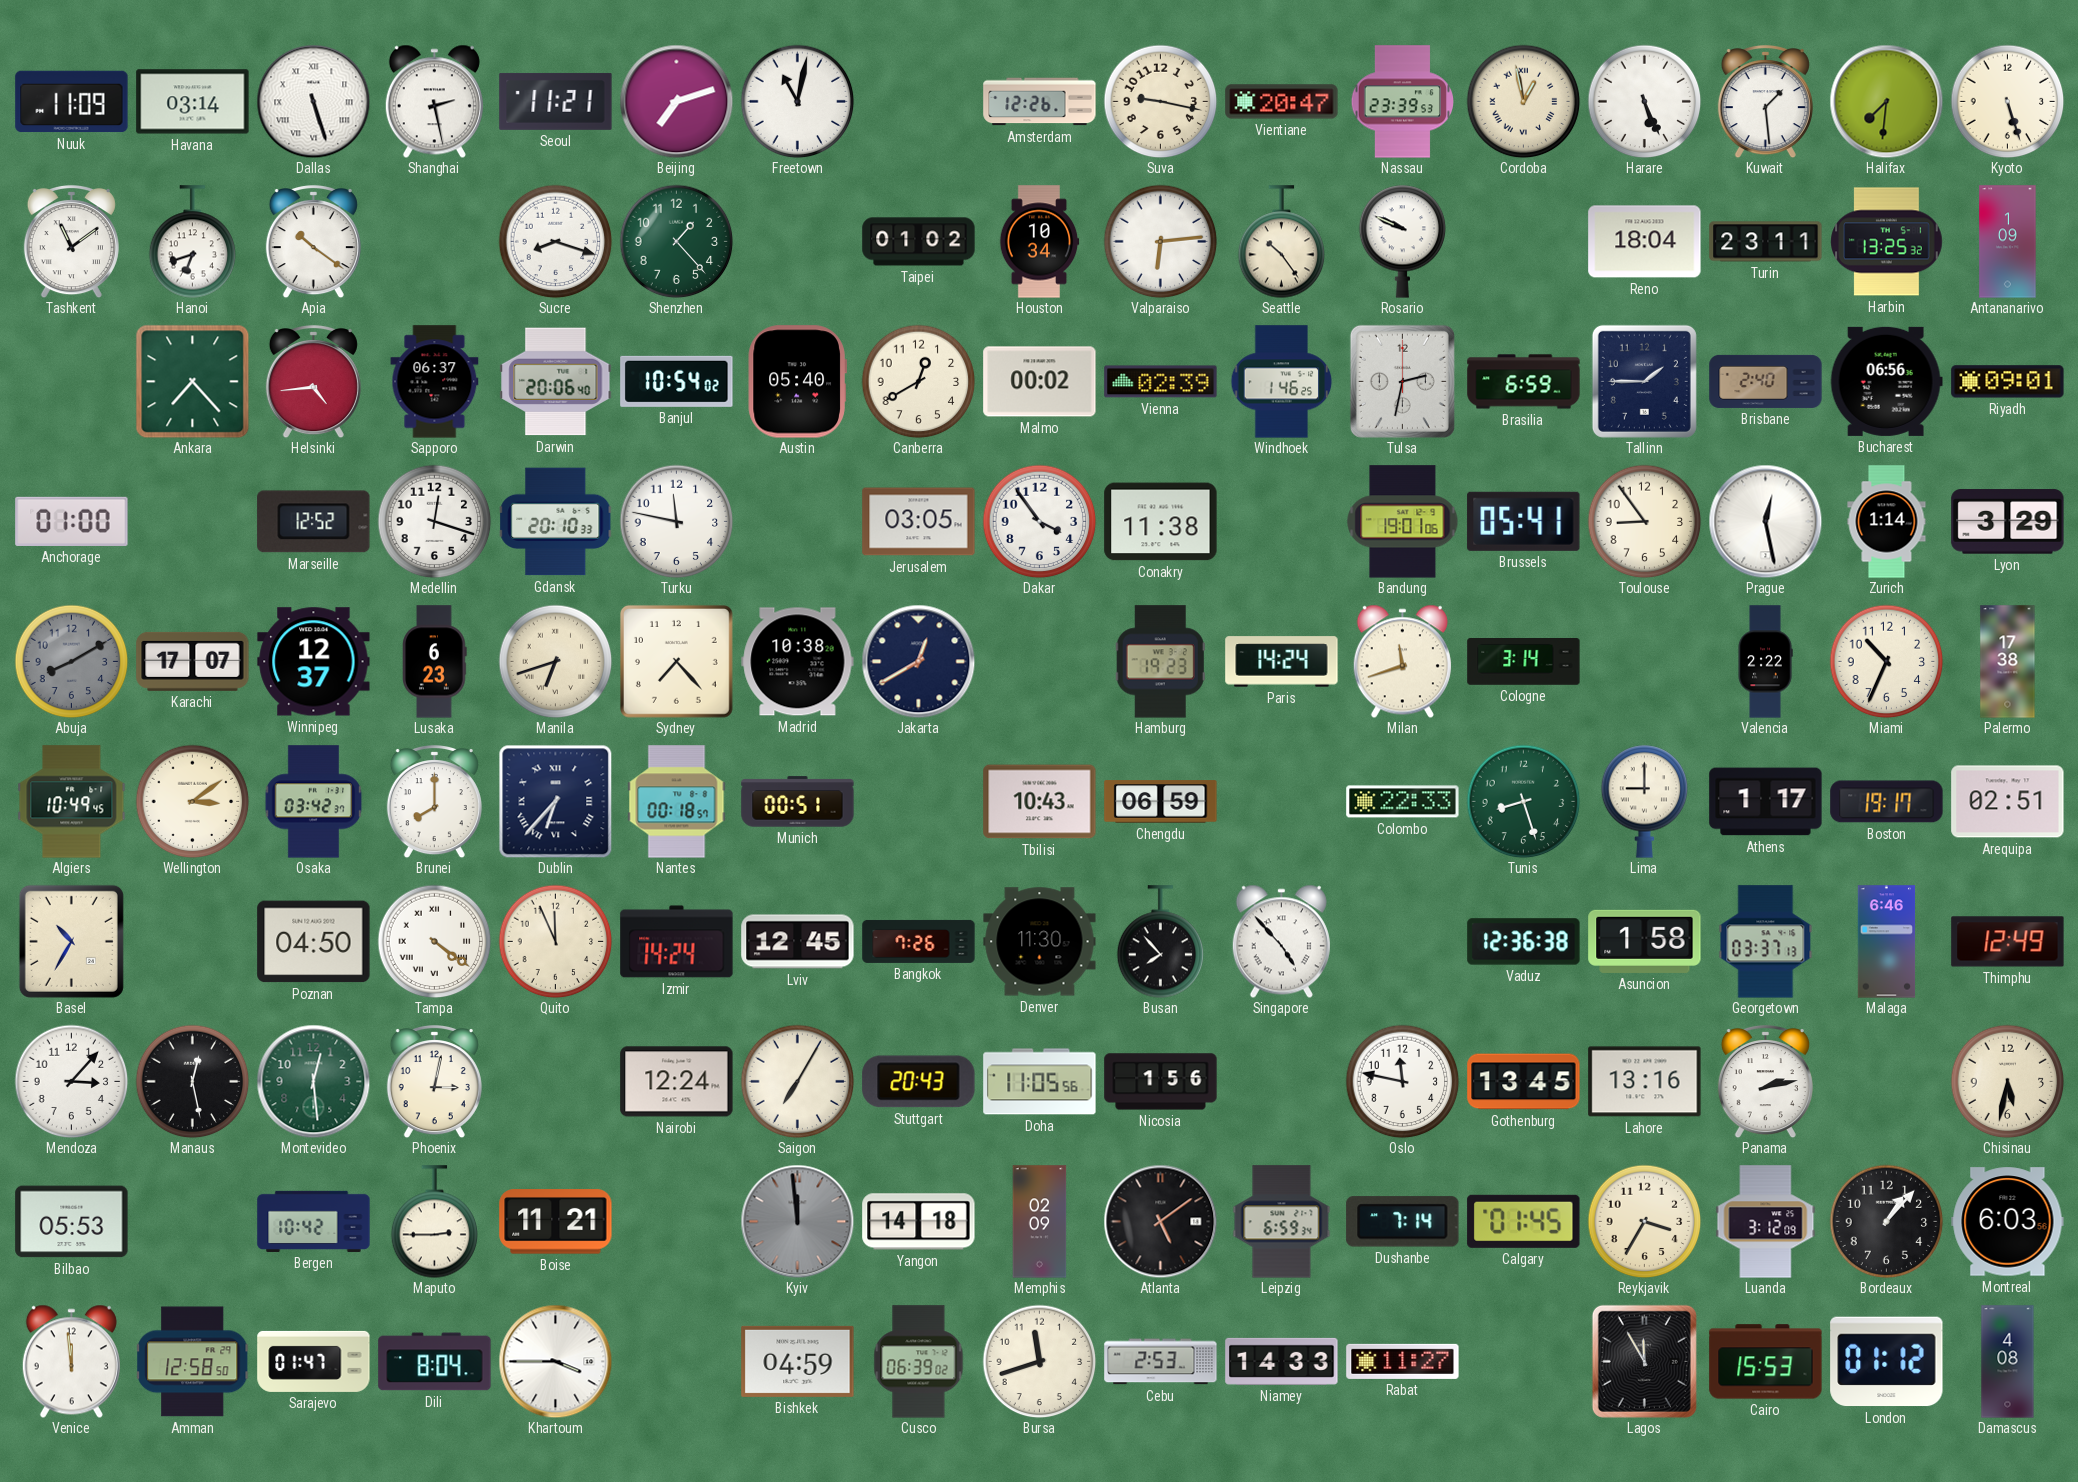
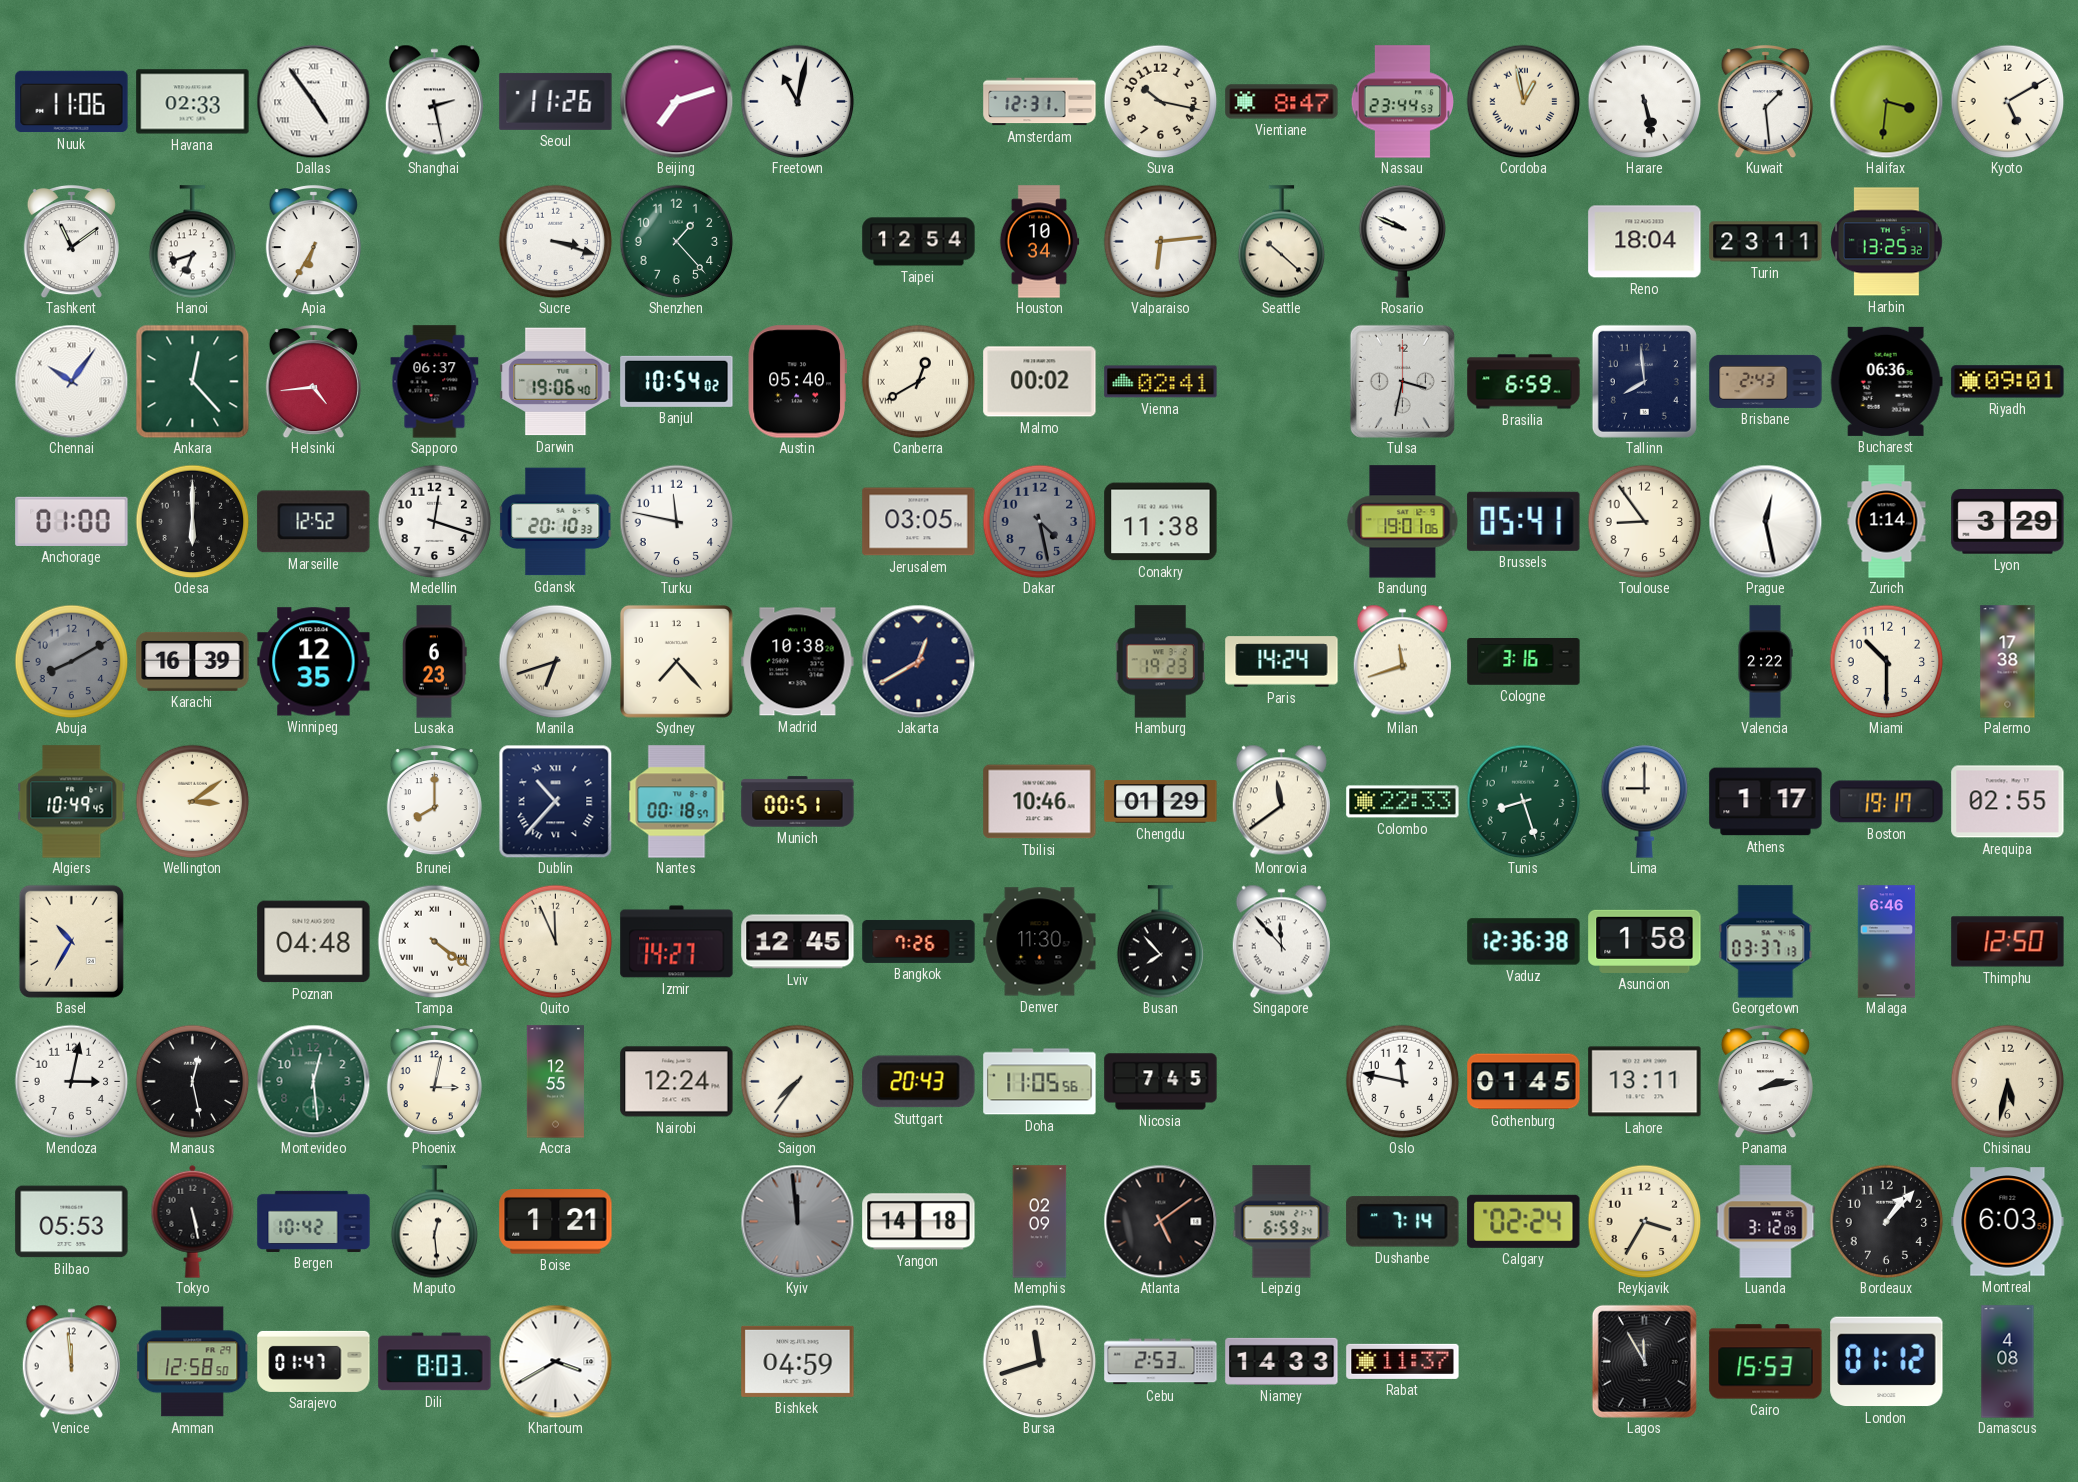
Nuuk: 11:09 -> 11:06 (72, 102)
Havana: 03:14 -> 02:33 (193, 102)
Dallas: 5:27 -> 4:54 (313, 101)
Seoul: 11:21 -> 11:26 (556, 101)
Amsterdam: 12:26 -> 12:31 (1040, 102)
Suva: 9:17 -> 10:17 (1160, 101)
Vientiane: 20:47 -> 8:47 (1282, 102)
Nassau: 23:39 -> 23:44 (1402, 102)
Harare: 5:26 -> 5:28 (1644, 101)
Halifax: 7:31 -> 3:31 (1886, 101)
Kyoto: 5:27 -> 5:10 (2007, 101)
Apia: 10:21 -> 6:35 (313, 242)
Sucre: 8:18 -> 3:18 (555, 241)
Taipei: 01:02 -> 12:54 (919, 242)
Seattle: 10:24 -> 10:22 (1282, 242)
Antananarivo: 1:09 -> none (2008, 242)
Chennai: none -> 10:06 (71, 381)
Ankara: 7:23 -> 12:23 (192, 381)
Darwin: 20:06 -> 19:06 (556, 382)
Canberra numerals: Arabic -> Roman (918, 381)
Vienna: 02:39 -> 02:41 (1161, 382)
Windhoek: 1:46 -> none (1282, 382)
Tulsa: 2:32 -> 3:32 (1402, 381)
Tallinn: 1:45 -> 7:59 (1644, 381)
Brisbane: 2:40 -> 2:43 (1766, 381)
Bucharest: 06:56 -> 06:36 (1886, 381)
Odesa: none -> 6:00 (192, 521)
Dakar: 3:54 -> 4:28 (1039, 521)
Dakar dial: white -> grey (1039, 521)
Karachi: 17:07 -> 16:39 (193, 661)
Winnipeg: 12:37 -> 12:35 (314, 662)
Cologne: 3:14 -> 3:16 (1524, 662)
Miami: 10:34 -> 10:30 (1886, 661)
Osaka: 03:42 -> none (314, 802)
Dublin: 6:37 -> 10:37 (555, 801)
Tbilisi: 10:43 -> 10:46 (1040, 802)
Chengdu: 06:59 -> 01:29 (1161, 802)
Monrovia: none -> 11:39 (1281, 801)
Arequipa: 02:51 -> 02:55 (2008, 802)
Poznan: 04:50 -> 04:48 (314, 942)
Izmir: 14:24 -> 14:27 (677, 942)
Singapore: 4:53 -> 11:53 (1281, 941)
Thimphu: 12:49 -> 12:50 (2008, 942)
Mendoza: 3:07 -> 3:02 (71, 1081)
Accra: none -> 12:55 (555, 1082)
Saigon: 7:05 -> 7:36 (797, 1081)
Nicosia: 1:56 -> 7:45 (1161, 1082)
Gothenburg: 13:45 -> 01:45 (1524, 1082)
Lahore: 13:16 -> 13:11 (1645, 1082)
Tokyo: none -> 5:28 (193, 1221)
Maputo: 2:45 -> 12:29 (435, 1222)
Boise: 11:21 -> 1:21 (556, 1222)
Calgary: 01:45 -> 02:24 (1524, 1221)
Dili: 8:04 -> 8:03 (435, 1362)
Khartoum: 3:45 -> 3:40 (555, 1361)
Cusco: 06:39 -> none (919, 1362)
Rabat: 11:27 -> 11:37 (1403, 1361)
